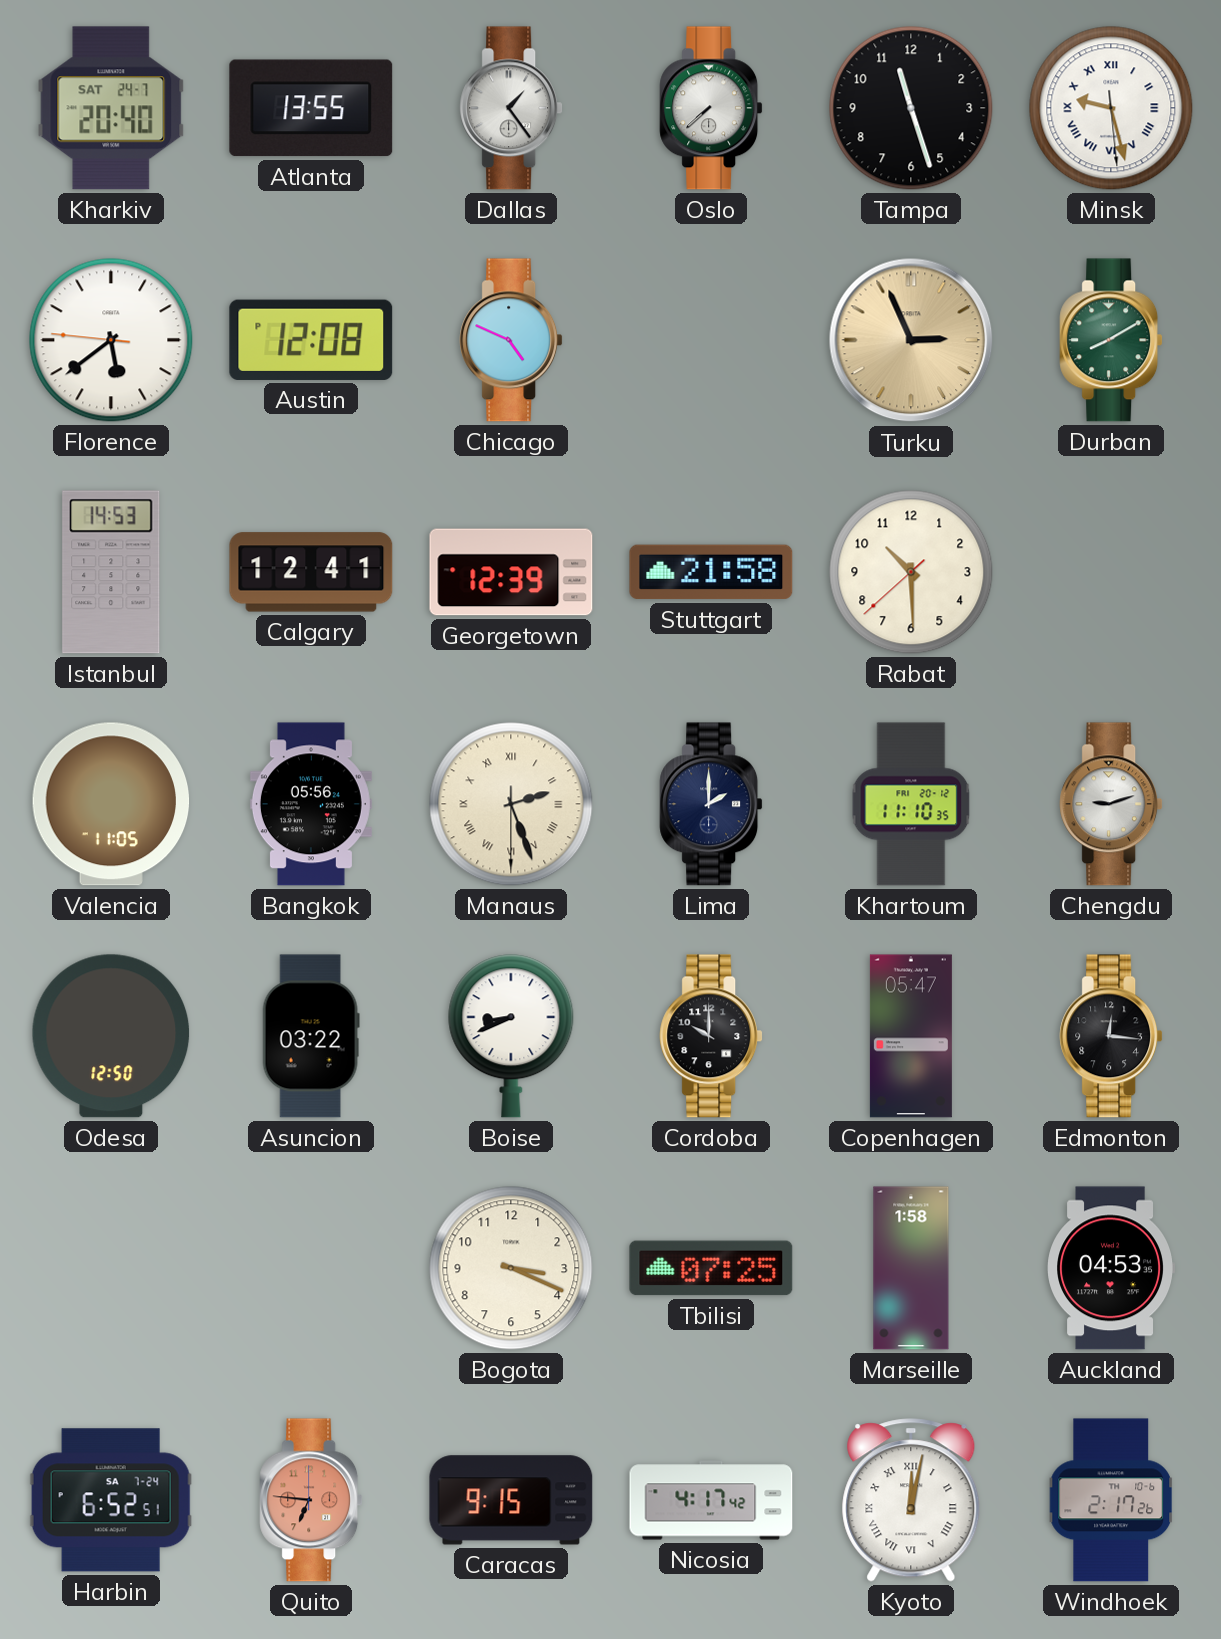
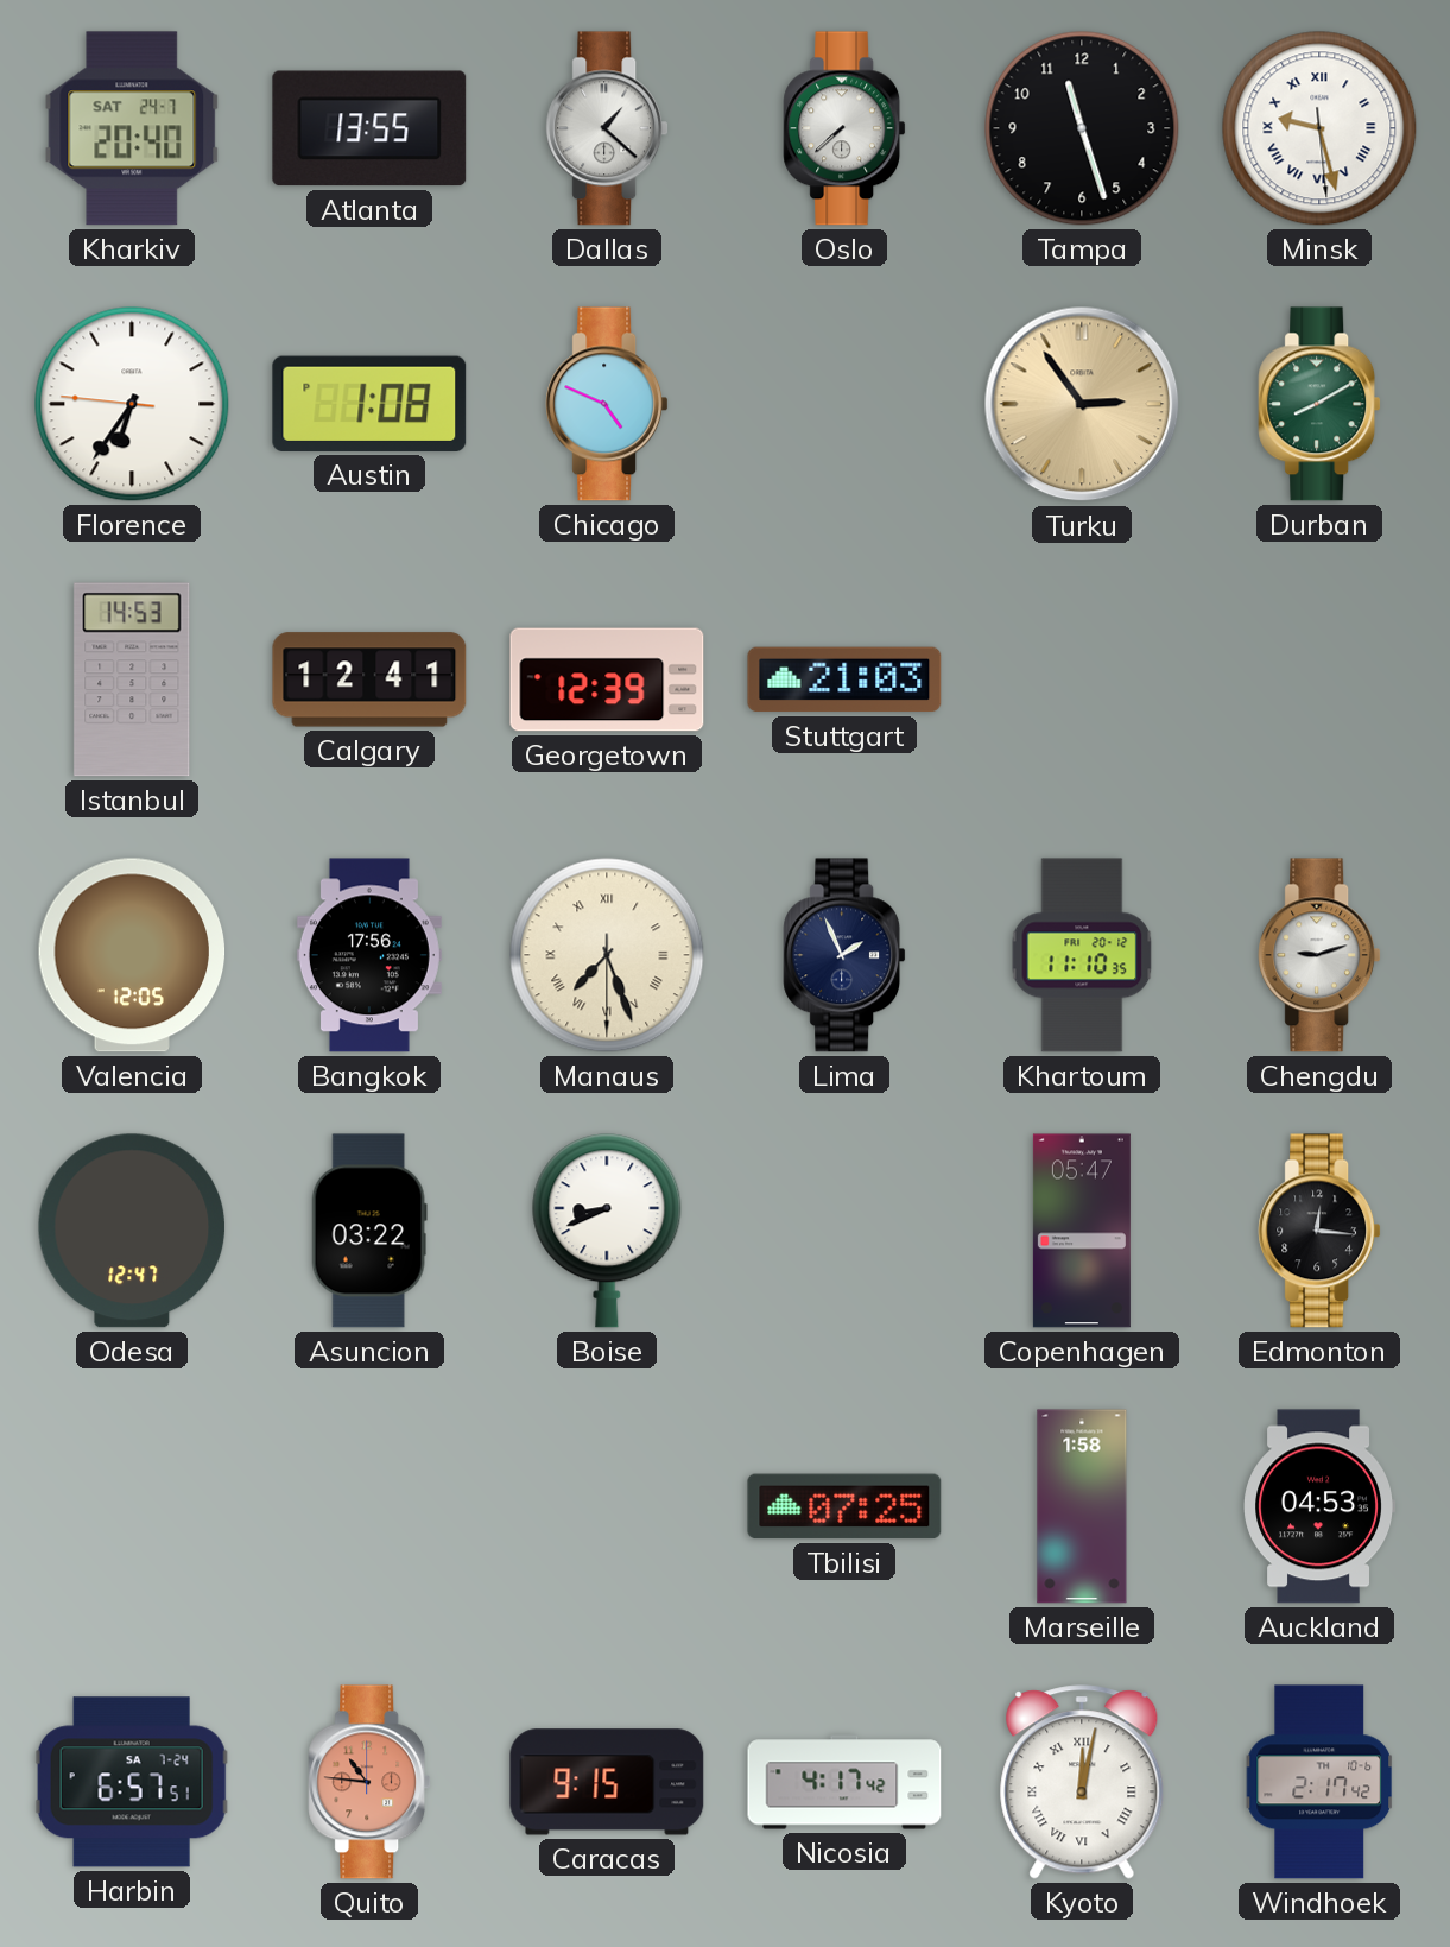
Dallas: 1:24 -> 1:22 (607, 128)
Florence: 5:38 -> 6:35 (132, 404)
Austin: 12:08 -> 1:08 (369, 404)
Turku: 2:56 -> 2:54 (1082, 404)
Stuttgart: 21:58 -> 21:03 (844, 679)
Rabat: 10:29 -> none (911, 572)
Valencia: 11:05 -> 12:05 (132, 955)
Bangkok: 05:56 -> 17:56 (369, 955)
Manaus: 2:26 -> 7:26 (607, 955)
Lima: 2:00 -> 1:56 (844, 955)
Odesa: 12:50 -> 12:47 (132, 1231)
Cordoba: 10:00 -> none (711, 1036)
Bogota: 3:19 -> none (511, 1268)
Harbin: 6:52 -> 6:57 (132, 1782)
Quito: 6:46 -> 10:46 (369, 1782)
Windhoek: 2:17:26 -> 2:17:42 (1319, 1782)
